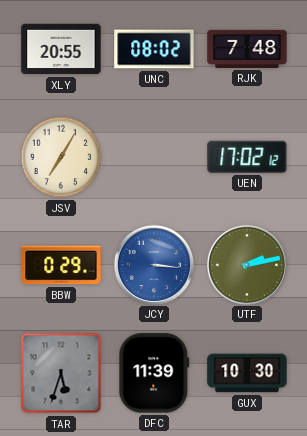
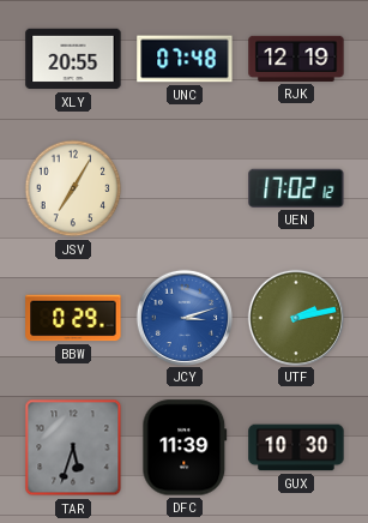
UNC: 08:02 -> 07:48 (185, 59)
RJK: 7:48 -> 12:19 (296, 59)
JCY: 3:16 -> 3:12 (183, 317)
